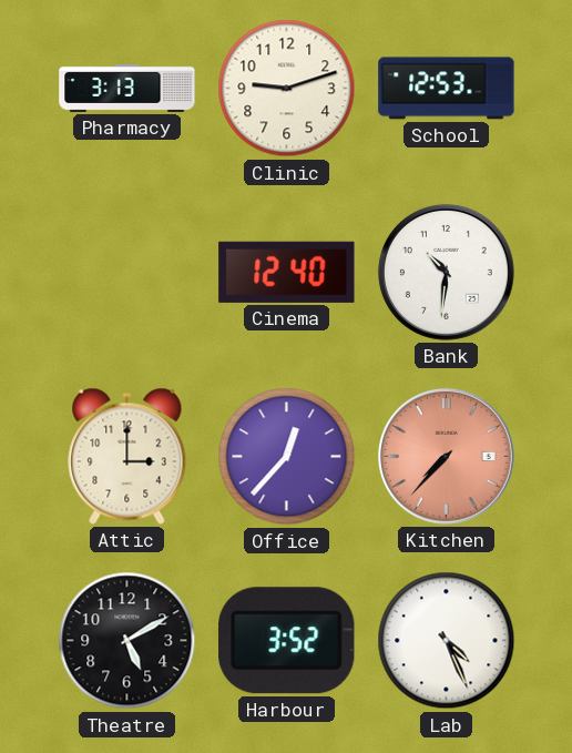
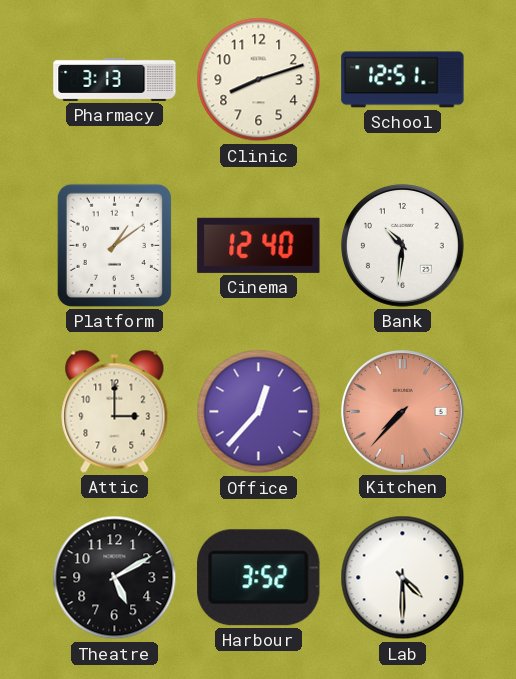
Clinic: 9:12 -> 8:12 (259, 80)
School: 12:53 -> 12:51 (403, 80)
Platform: none -> 1:09 (114, 245)
Lab: 4:26 -> 4:30 (403, 578)
